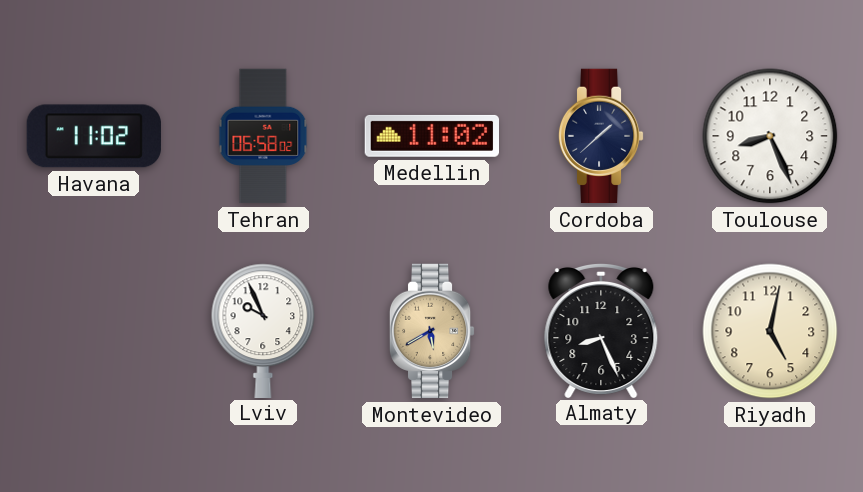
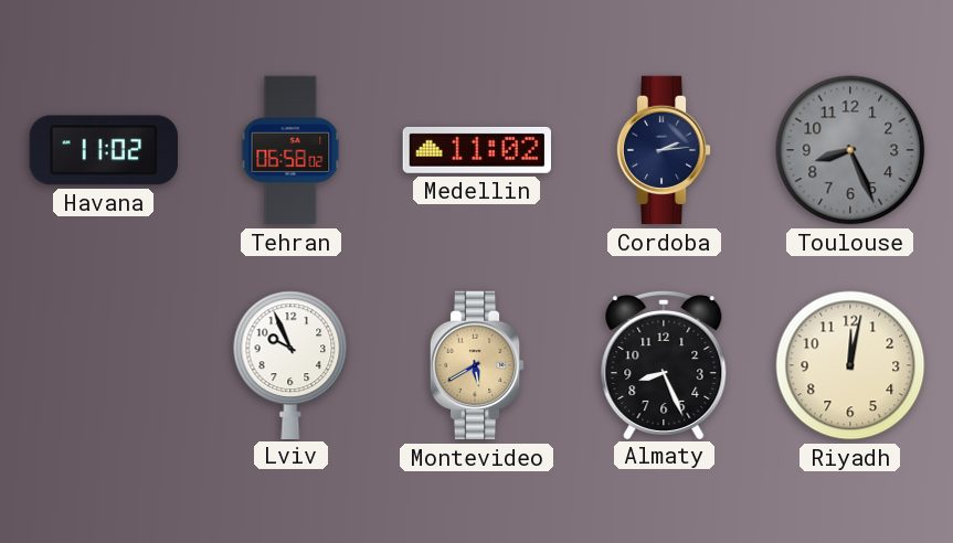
Cordoba: 1:38 -> 2:14 (664, 150)
Toulouse dial: white -> grey (850, 150)
Riyadh: 5:02 -> 12:02 (850, 365)
